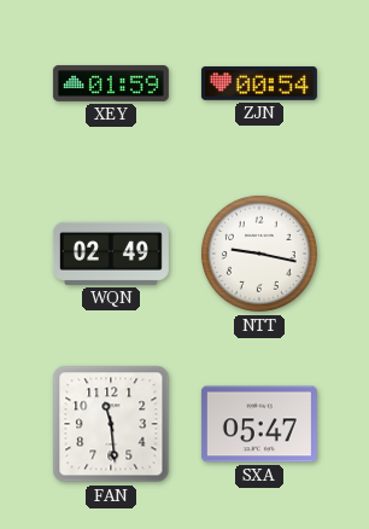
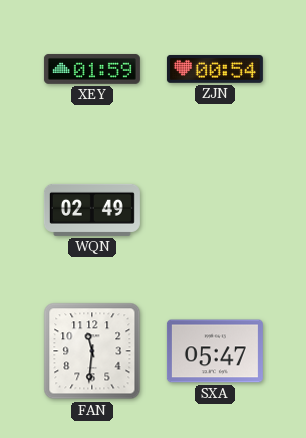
NTT: 9:17 -> none (259, 254)
FAN: 11:29 -> 11:31 (92, 351)
